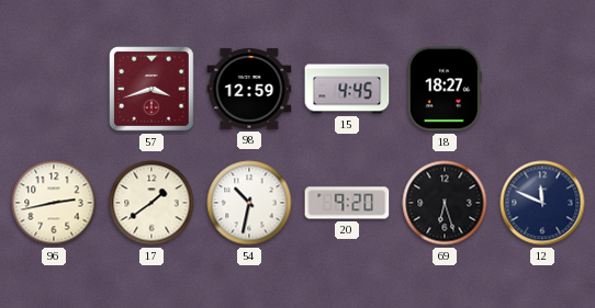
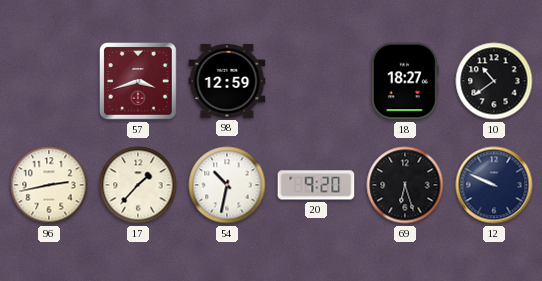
15: 4:45 -> none (347, 89)
10: none -> 10:39 (494, 81)
17: 1:39 -> 1:37 (138, 185)
12: 11:49 -> 9:49 (494, 185)
